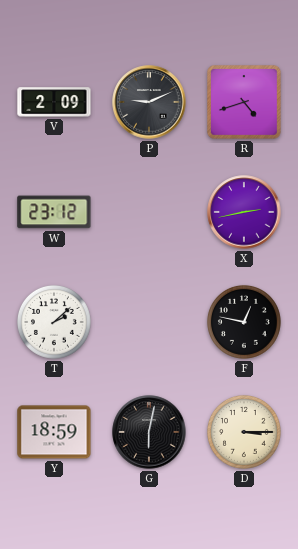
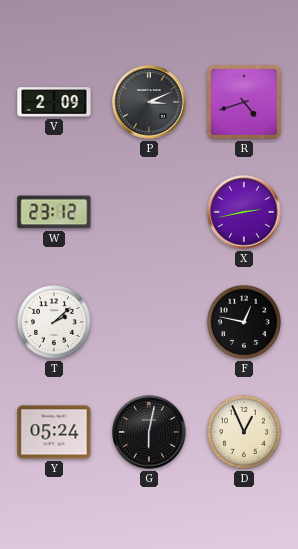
P: 9:11 -> 3:11 (149, 102)
Y: 18:59 -> 05:24 (54, 432)
D: 3:15 -> 12:56 (244, 432)
